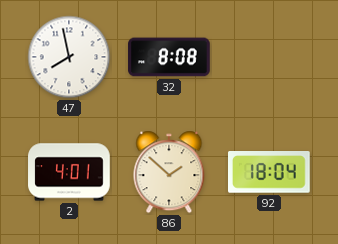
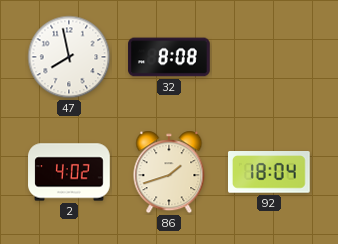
2: 4:01 -> 4:02 (69, 172)
86: 1:52 -> 1:42 (169, 172)
